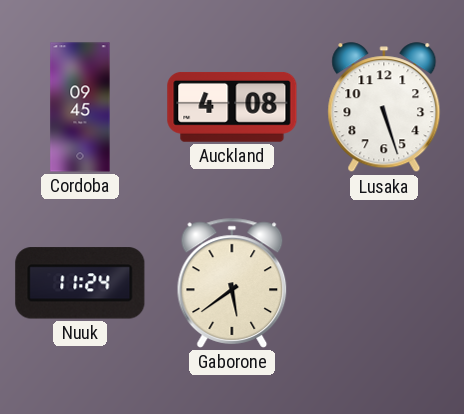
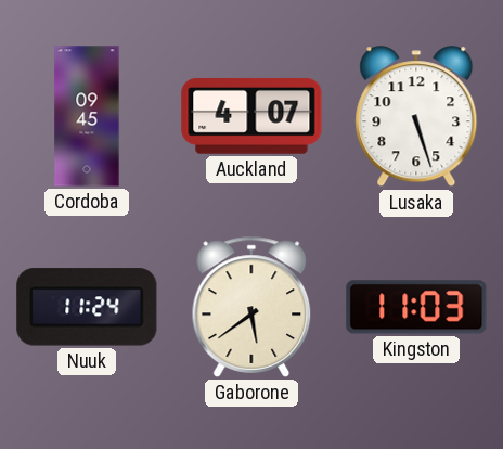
Auckland: 4:08 -> 4:07 (251, 116)
Kingston: none -> 11:03 (416, 307)
